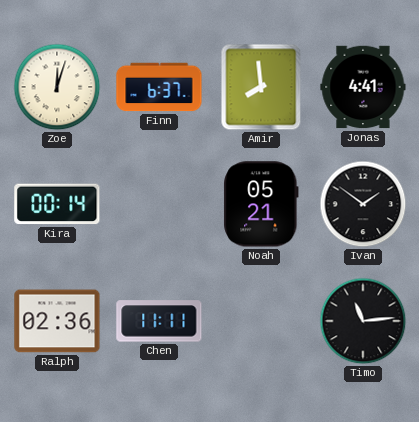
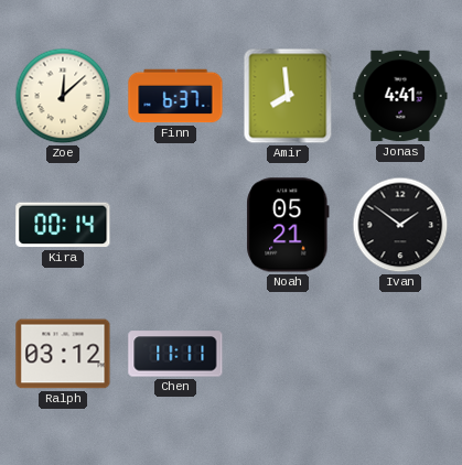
Zoe: 12:03 -> 12:08 (63, 96)
Ralph: 02:36 -> 03:12 (63, 354)
Timo: 11:14 -> none (363, 321)
